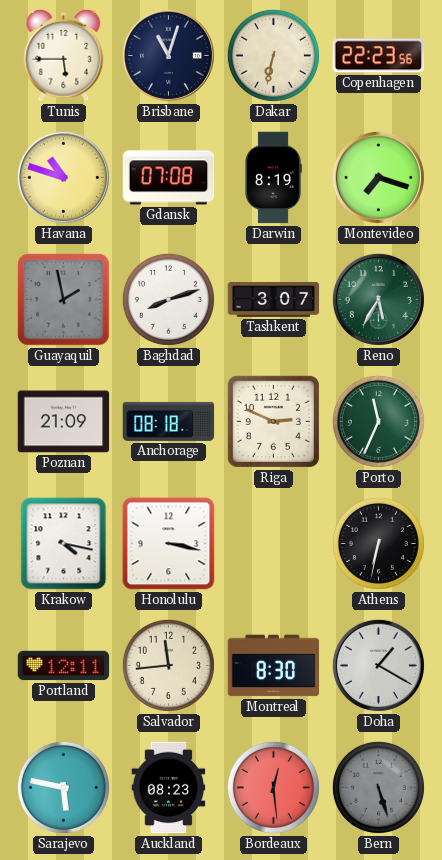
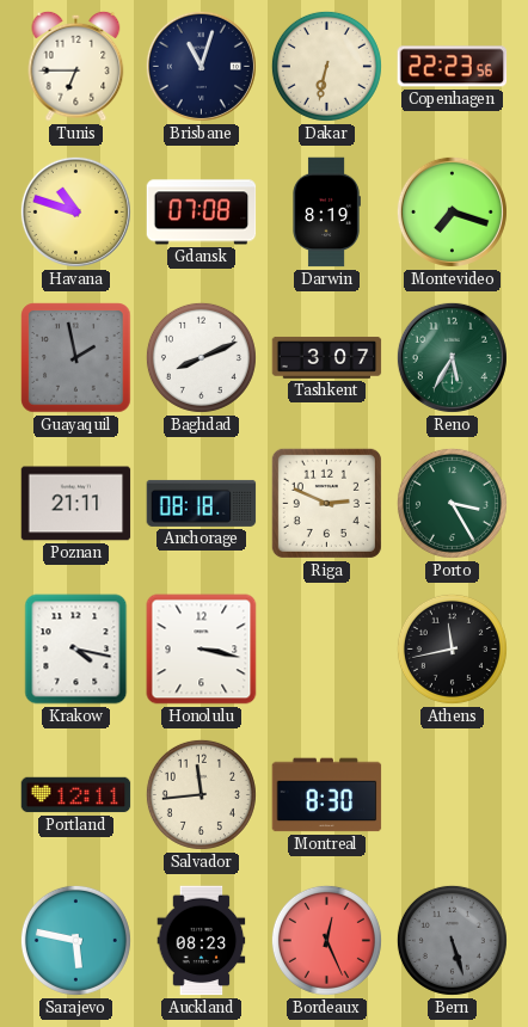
Tunis: 5:45 -> 6:45 (76, 66)
Baghdad: 8:12 -> 8:11 (201, 357)
Poznan: 21:09 -> 21:11 (76, 504)
Porto: 11:34 -> 3:25 (452, 503)
Athens: 6:32 -> 11:43 (452, 648)
Doha: 1:20 -> none (378, 665)
Bordeaux: 12:29 -> 12:26 (326, 940)
